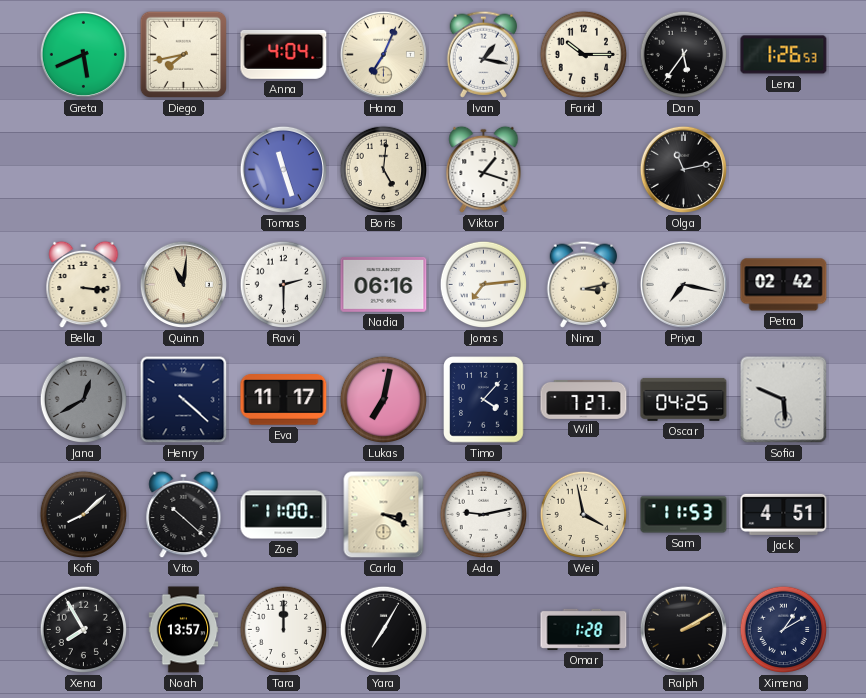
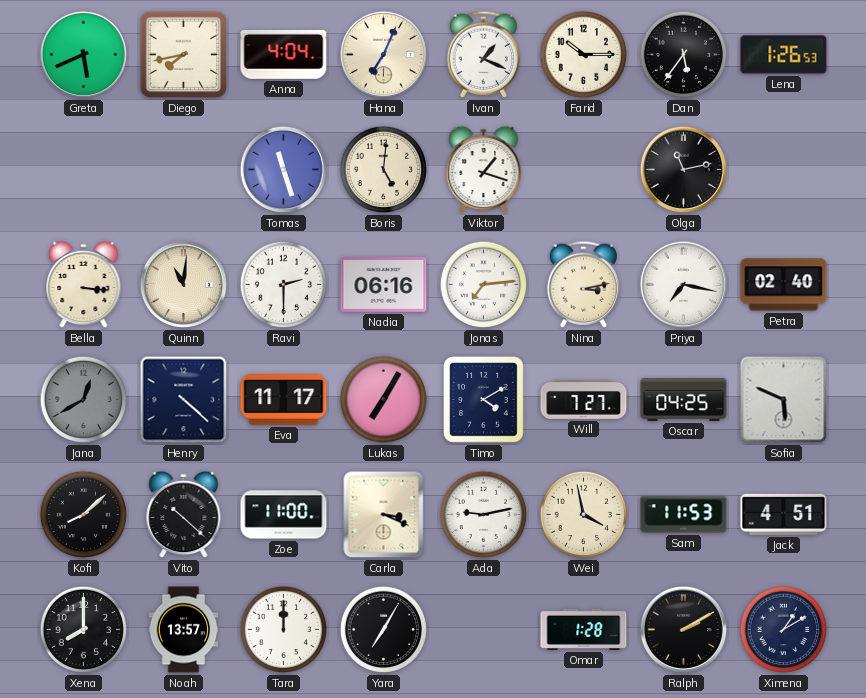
Ivan: 1:17 -> 1:19 (484, 54)
Petra: 02:42 -> 02:40 (784, 285)
Lukas: 7:02 -> 7:05 (384, 400)
Timo: 4:07 -> 4:10 (484, 400)
Xena: 7:55 -> 8:00 (84, 630)
